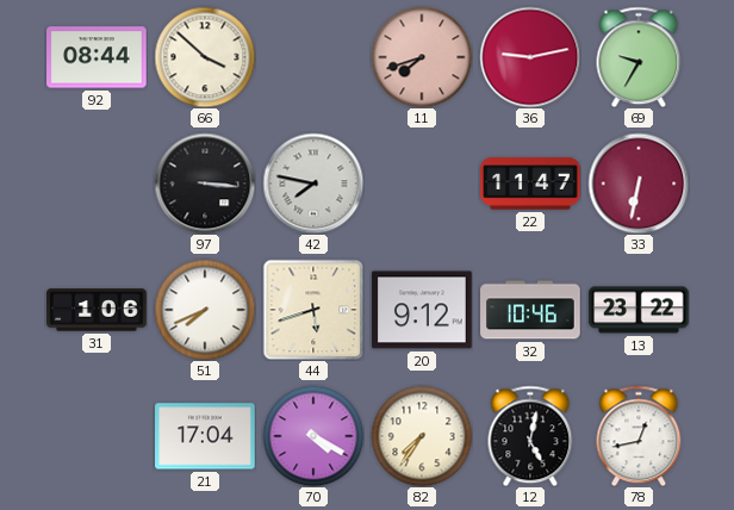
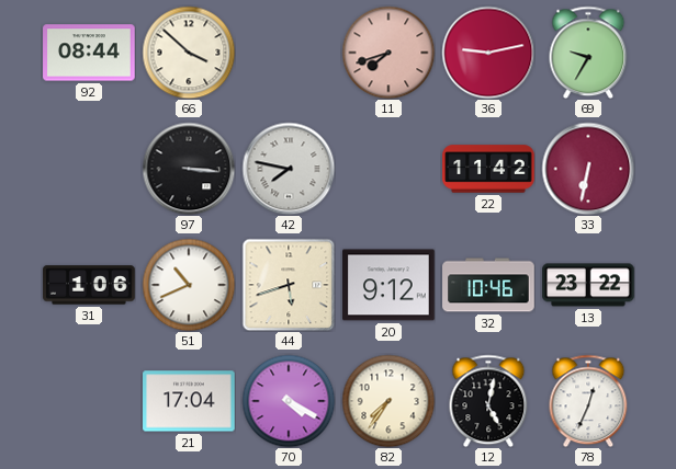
22: 11:47 -> 11:42 (488, 169)
51: 7:41 -> 10:41 (189, 285)
78: 12:43 -> 12:34 (588, 401)
